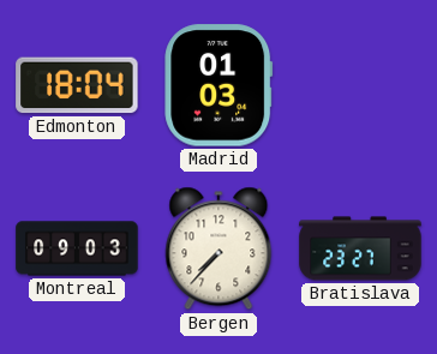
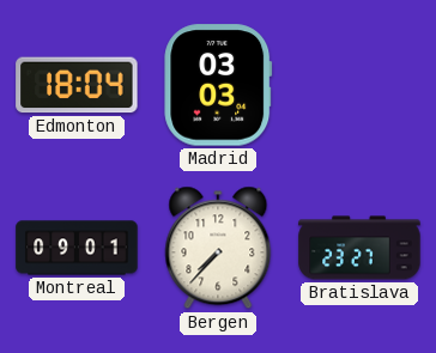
Madrid: 01:03 -> 03:03 (218, 85)
Montreal: 09:03 -> 09:01 (77, 248)
